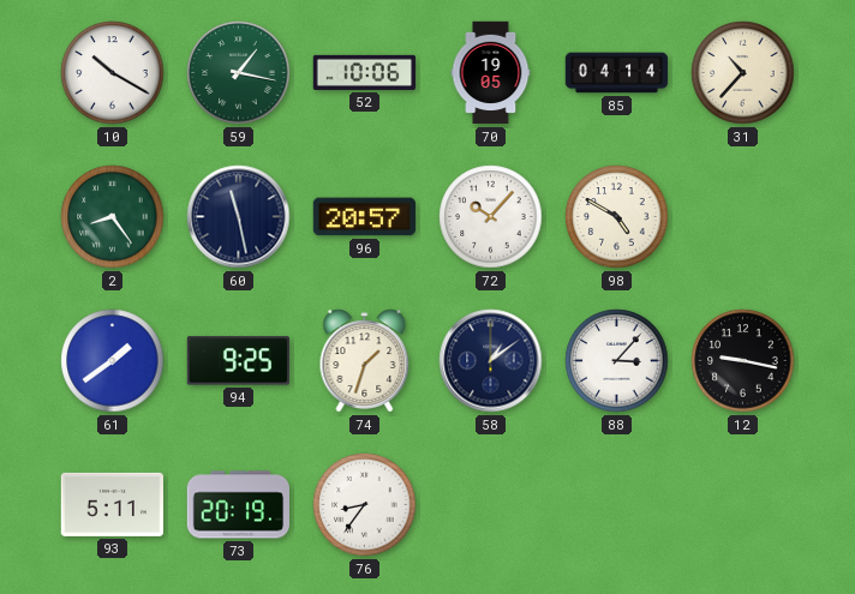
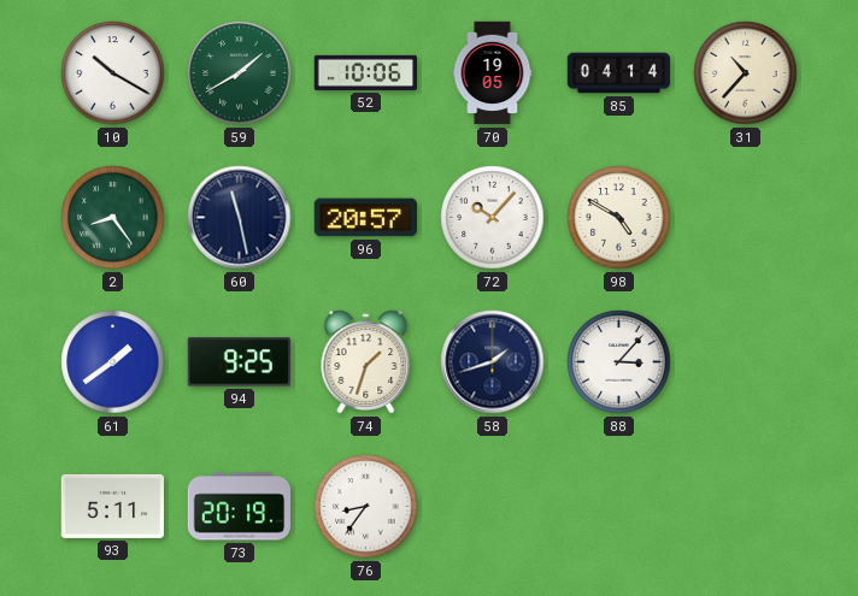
59: 1:17 -> 1:40 (240, 73)
58: 1:09 -> 1:42 (493, 362)
12: 9:17 -> none (743, 361)
